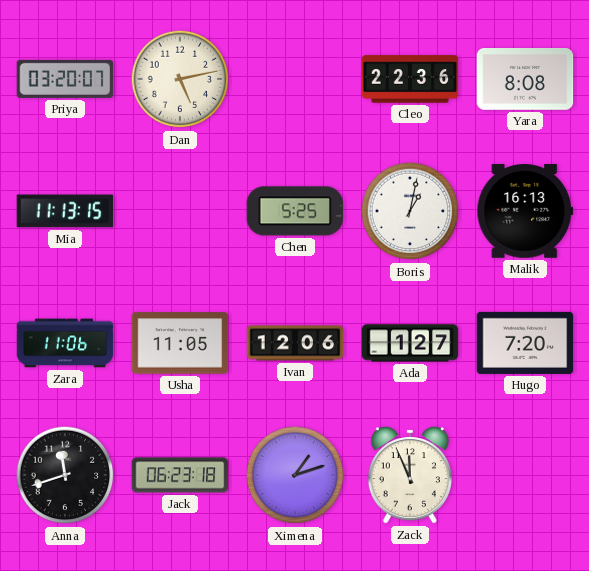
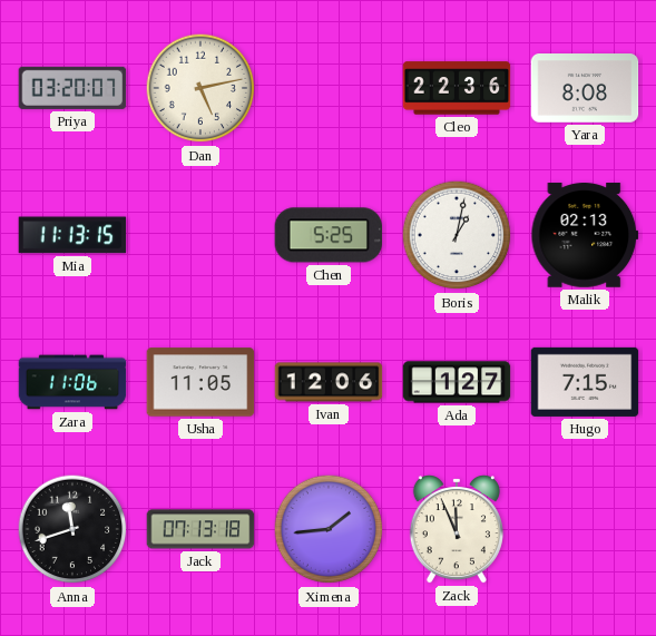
Malik: 16:13 -> 02:13 (585, 235)
Hugo: 7:20 -> 7:15 (585, 382)
Jack: 06:23 -> 07:13 (200, 529)
Ximena: 1:12 -> 1:44 (329, 529)
